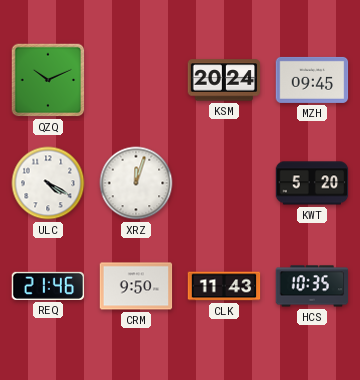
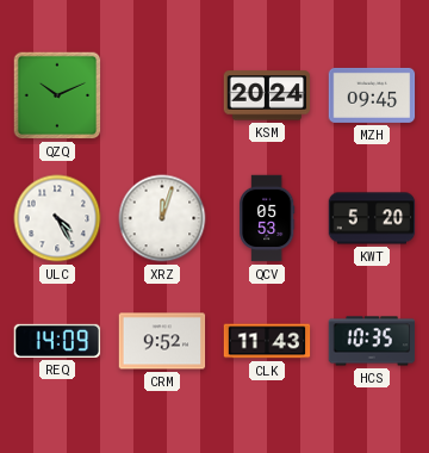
ULC: 4:20 -> 4:25 (57, 218)
QCV: none -> 05:53 (268, 218)
REQ: 21:46 -> 14:09 (57, 341)
CRM: 9:50 -> 9:52 (162, 341)
